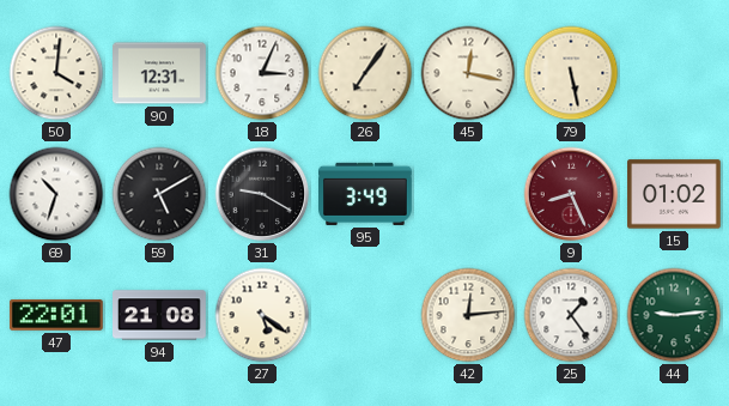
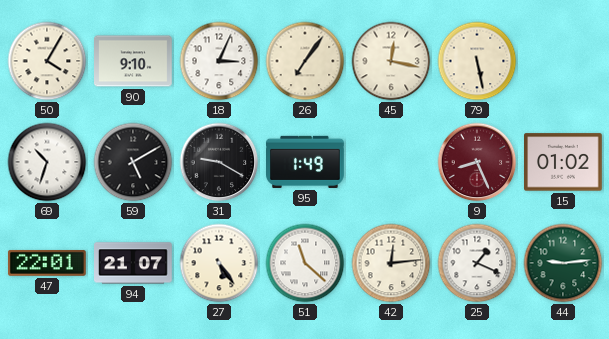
50: 4:01 -> 4:05 (47, 61)
90: 12:31 -> 9:10 (134, 61)
95: 3:49 -> 1:49 (306, 162)
94: 21:08 -> 21:07 (134, 263)
27: 5:21 -> 5:24 (219, 263)
51: none -> 11:22 (305, 263)
25: 1:24 -> 1:19 (477, 263)
